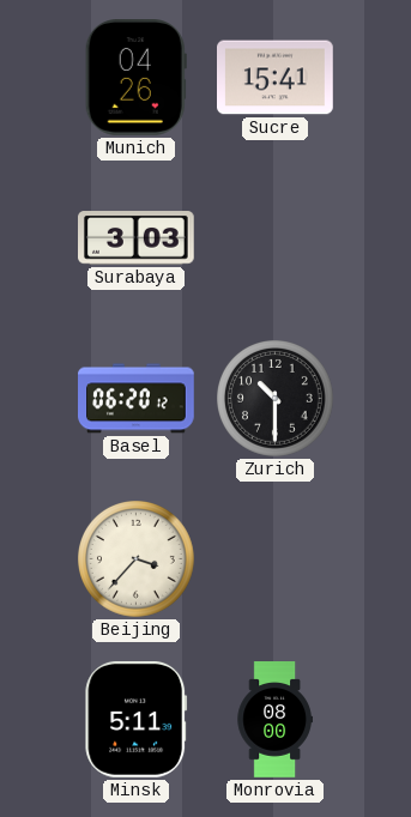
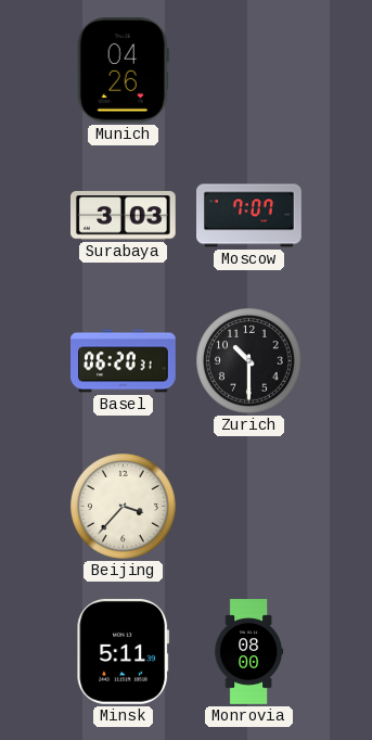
Sucre: 15:41 -> none (276, 78)
Moscow: none -> 7:07 (249, 216)
Basel: 06:20:12 -> 06:20:31 (124, 361)
